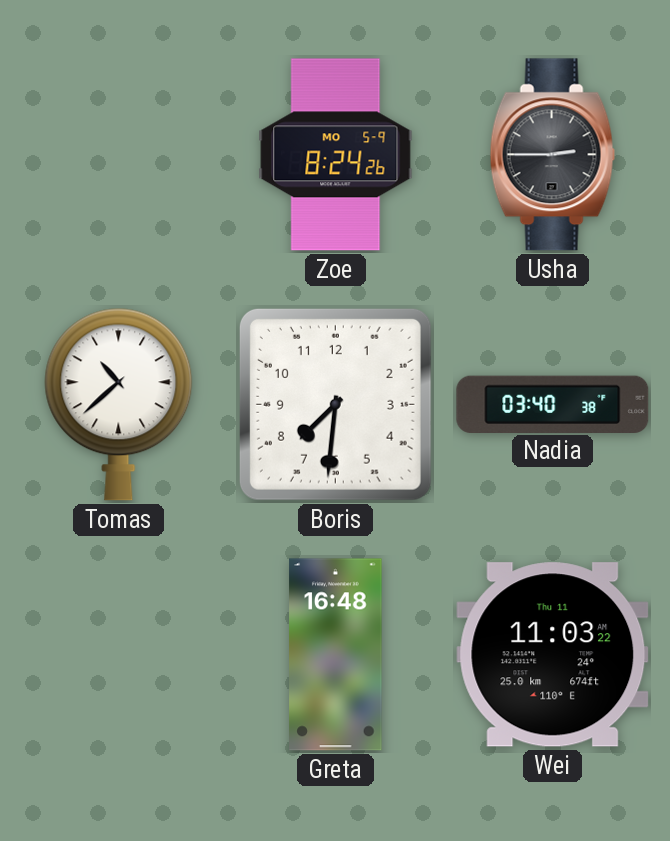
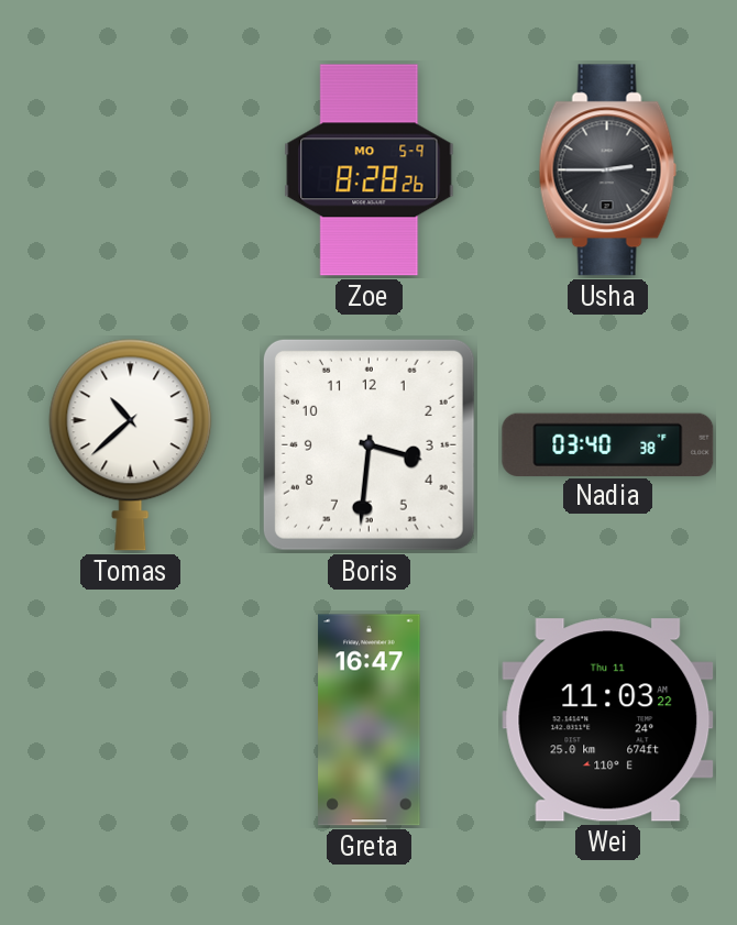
Zoe: 8:24 -> 8:28 (370, 170)
Boris: 7:31 -> 3:31 (369, 444)
Greta: 16:48 -> 16:47 (370, 720)
